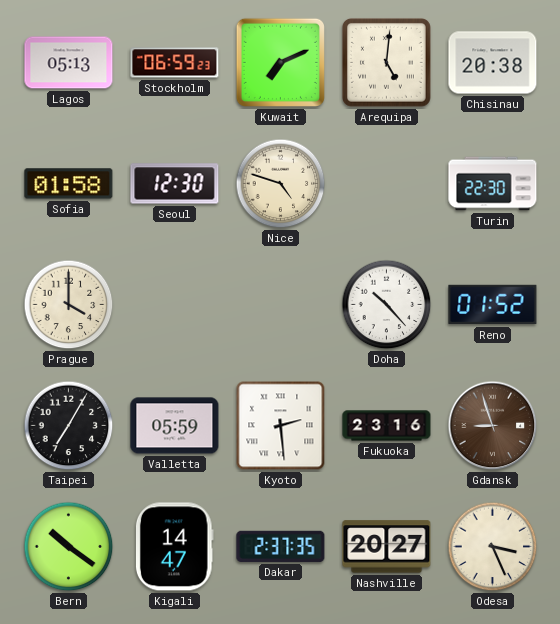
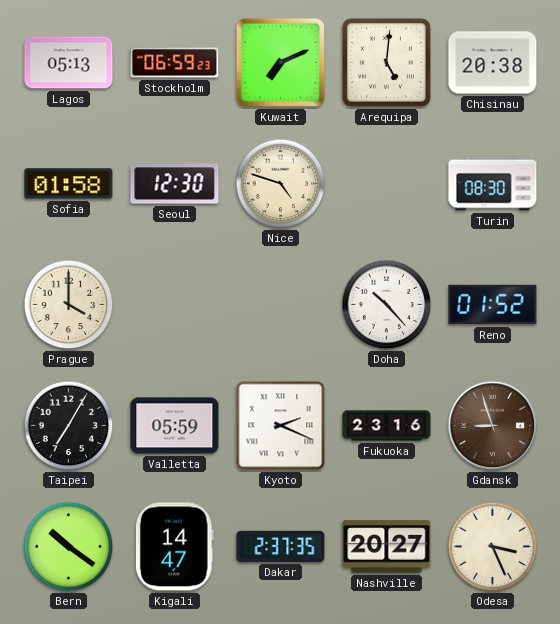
Turin: 22:30 -> 08:30 (493, 184)
Kyoto: 2:29 -> 2:19 (281, 426)
